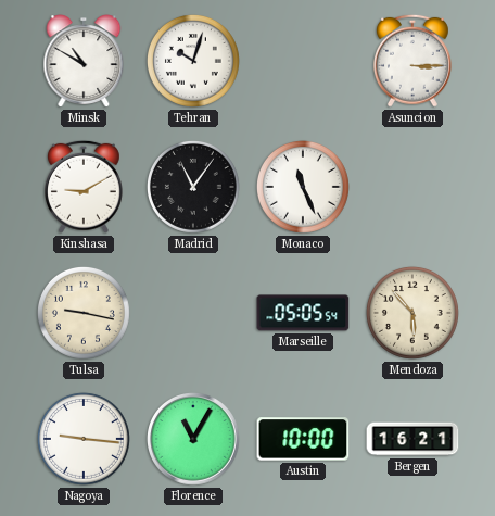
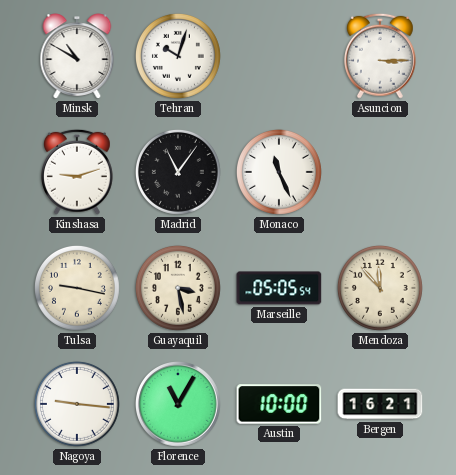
Kinshasa: 9:10 -> 9:12 (77, 172)
Guayaquil: none -> 3:28 (178, 288)
Mendoza: 5:53 -> 11:53 (380, 288)
